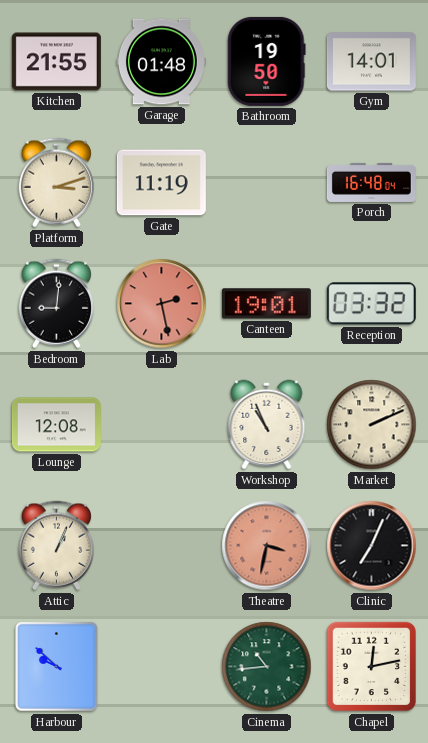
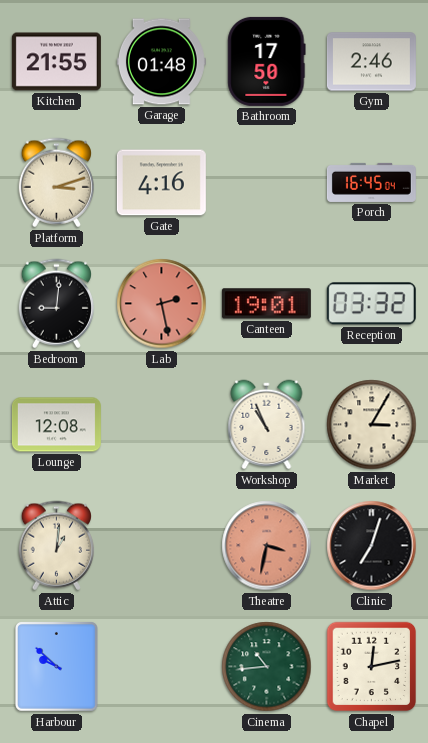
Bathroom: 19:50 -> 17:50 (267, 61)
Gym: 14:01 -> 2:46 (371, 62)
Gate: 11:19 -> 4:16 (161, 183)
Porch: 16:48 -> 16:45 (371, 182)
Market: 2:11 -> 3:05 (372, 425)
Attic: 1:04 -> 1:01 (56, 546)
Clinic: 7:04 -> 7:03 (372, 546)
